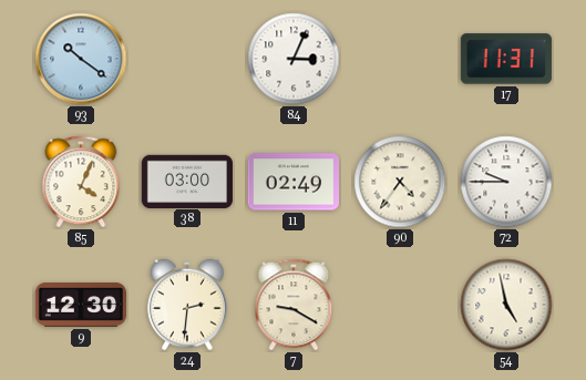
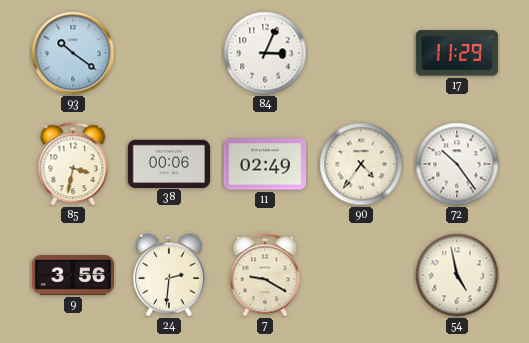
17: 11:31 -> 11:29 (457, 53)
85: 4:04 -> 3:32 (73, 164)
38: 03:00 -> 00:06 (168, 163)
72: 9:45 -> 10:24 (457, 164)
9: 12:30 -> 3:56 (72, 276)
